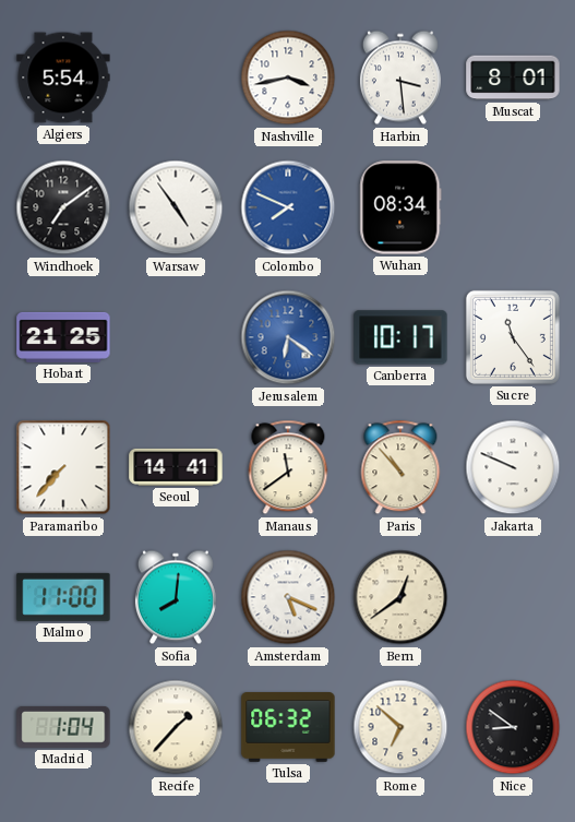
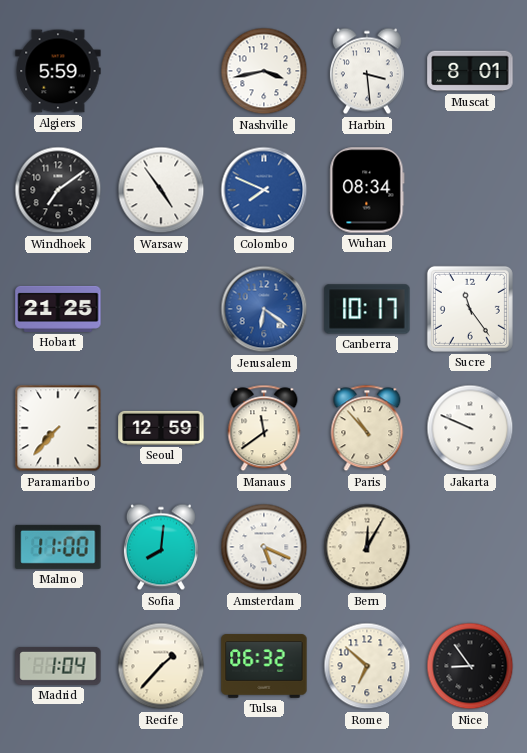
Algiers: 5:54 -> 5:59 (58, 71)
Seoul: 14:41 -> 12:59 (161, 428)
Bern: 12:39 -> 12:05 (367, 547)
Nice: 8:51 -> 8:54 (470, 666)
